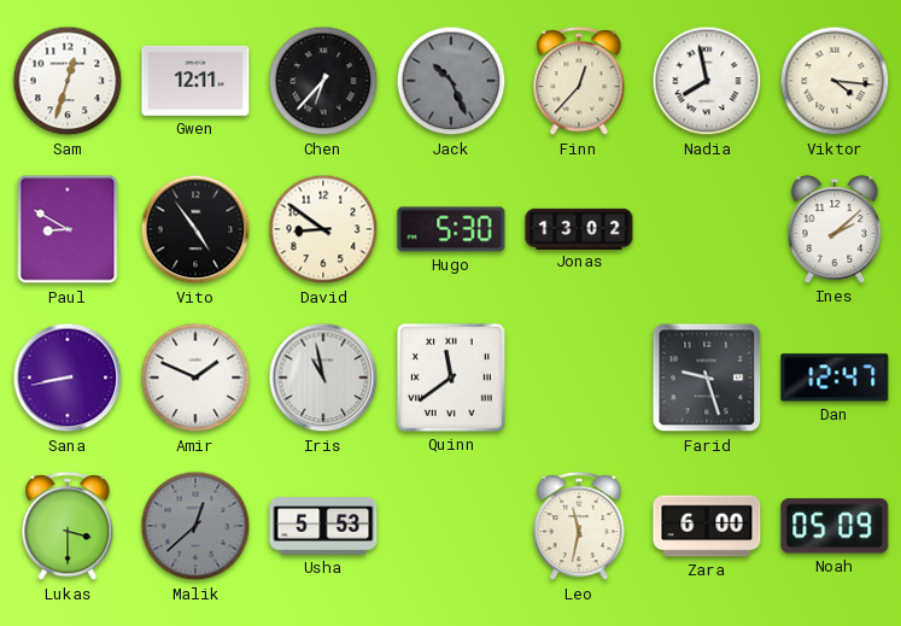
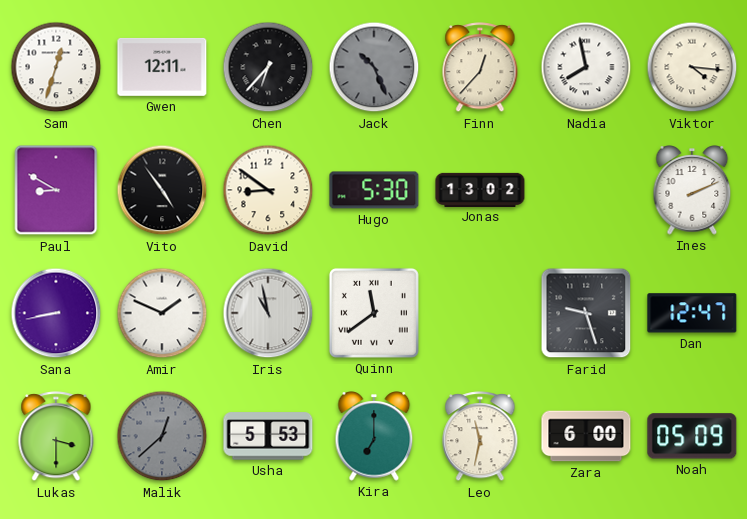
Ines: 2:08 -> 2:11 (692, 190)
Kira: none -> 7:00 (374, 436)
